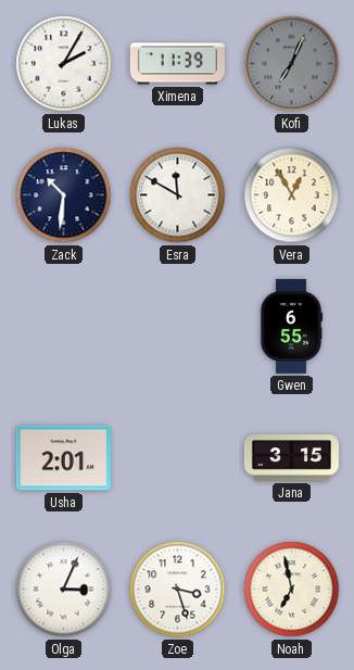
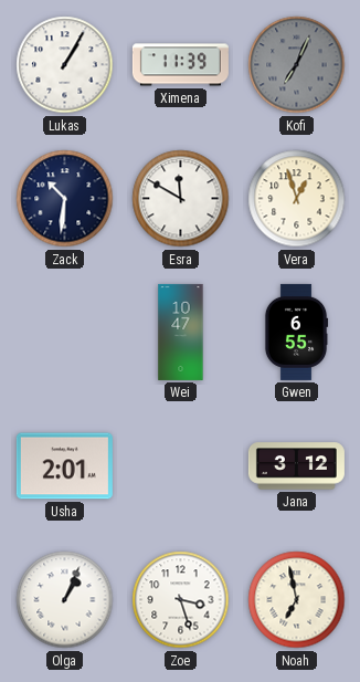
Lukas: 2:05 -> 1:05 (65, 65)
Vera: 12:55 -> 12:57 (297, 199)
Wei: none -> 10:47 (181, 332)
Jana: 3:15 -> 3:12 (296, 466)
Olga: 3:04 -> 1:04 (65, 600)
